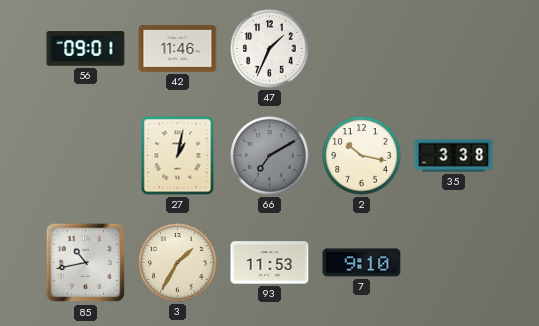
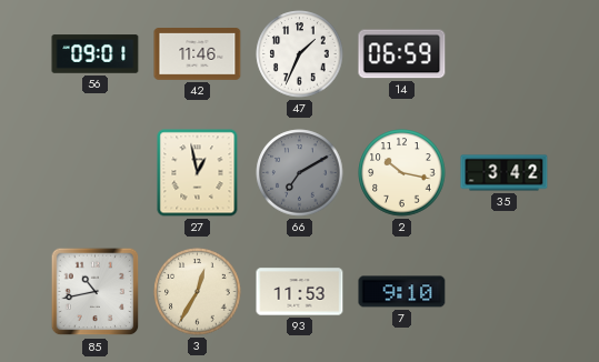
14: none -> 06:59 (402, 54)
27: 1:02 -> 12:58 (198, 173)
35: 3:38 -> 3:42 (505, 173)
3: 1:35 -> 12:35 (198, 292)
